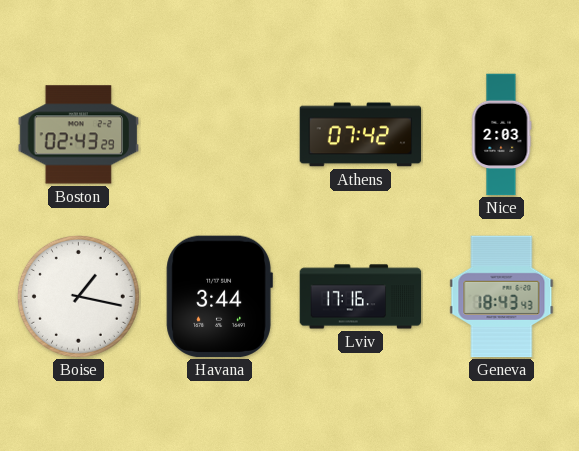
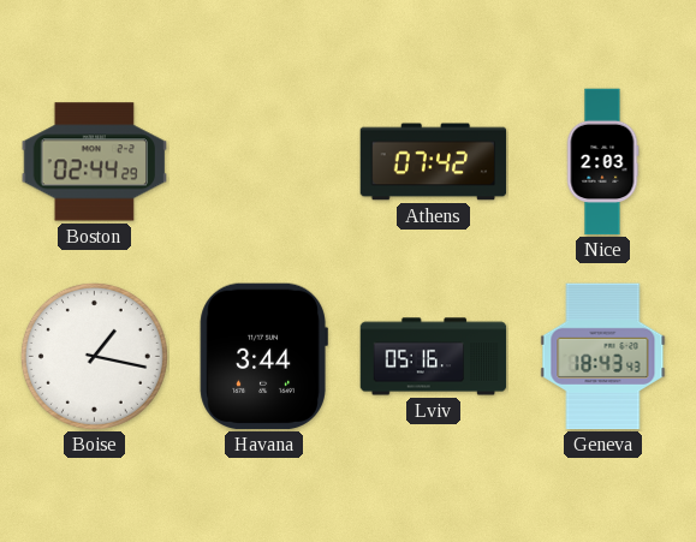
Boston: 02:43 -> 02:44 (95, 162)
Lviv: 17:16 -> 05:16 (434, 357)
